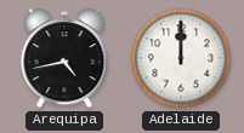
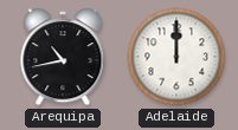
Arequipa: 4:43 -> 10:43 (63, 57)
